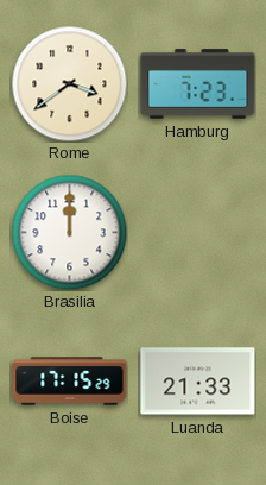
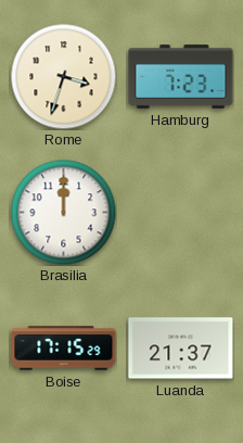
Rome: 3:39 -> 3:33 (63, 76)
Luanda: 21:33 -> 21:37 (181, 349)
